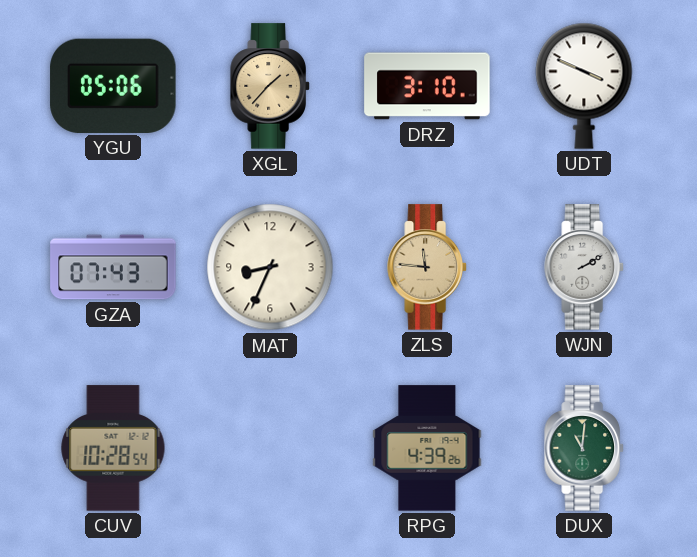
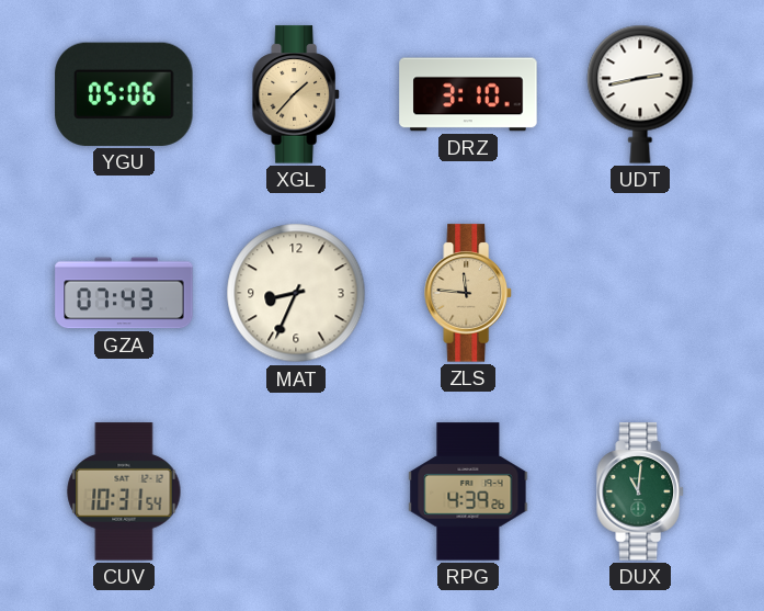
UDT: 3:49 -> 2:43 (640, 94)
WJN: 2:10 -> none (584, 267)
CUV: 10:28 -> 10:31 (124, 491)
